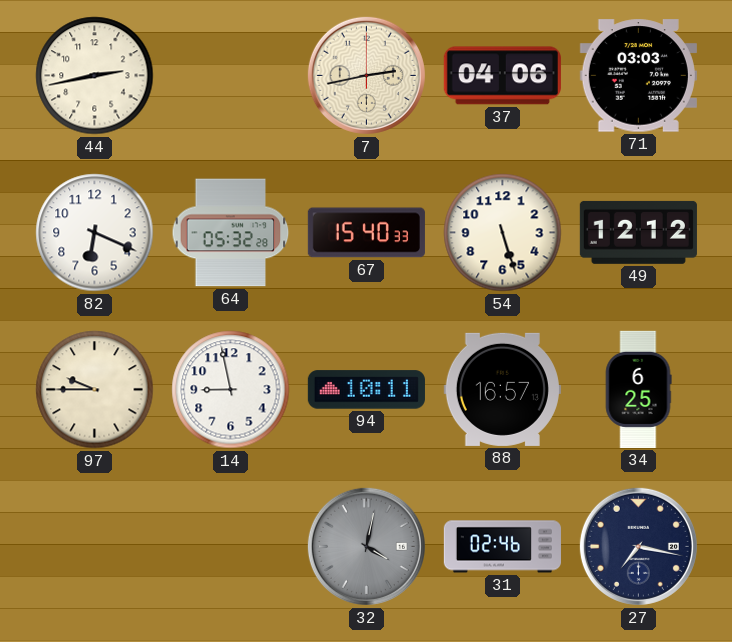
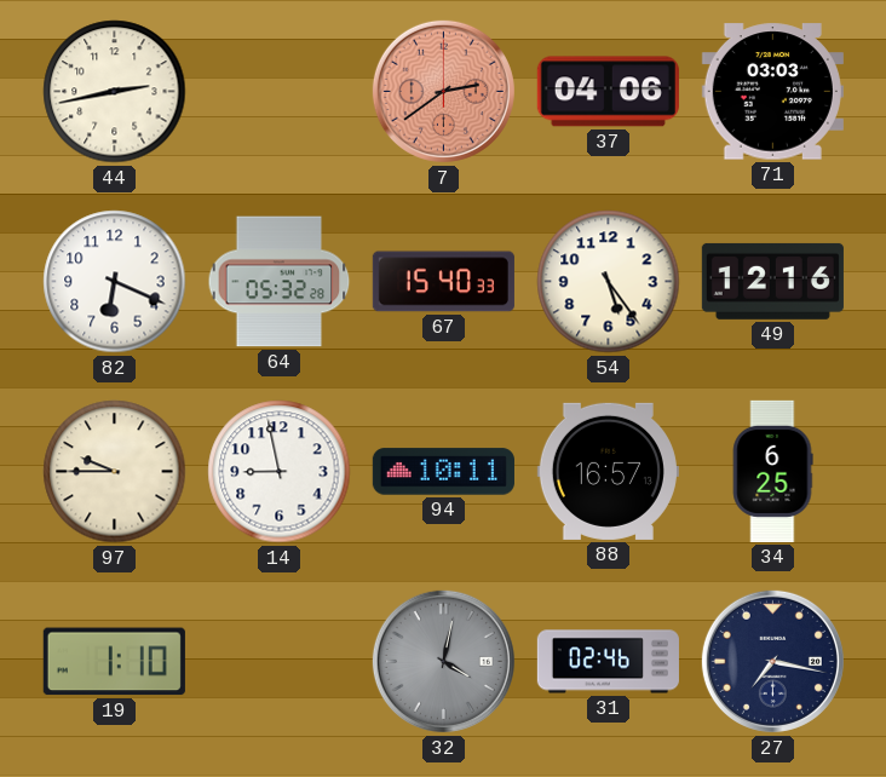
7: 2:43 -> 2:39 (443, 91)
7 dial: cream -> salmon (443, 91)
54: 5:27 -> 5:24 (609, 282)
49: 12:12 -> 12:16 (772, 281)
19: none -> 1:10 (114, 662)
